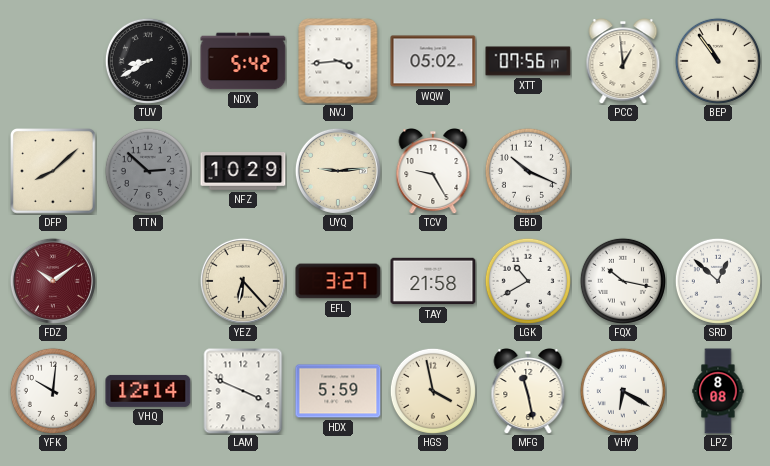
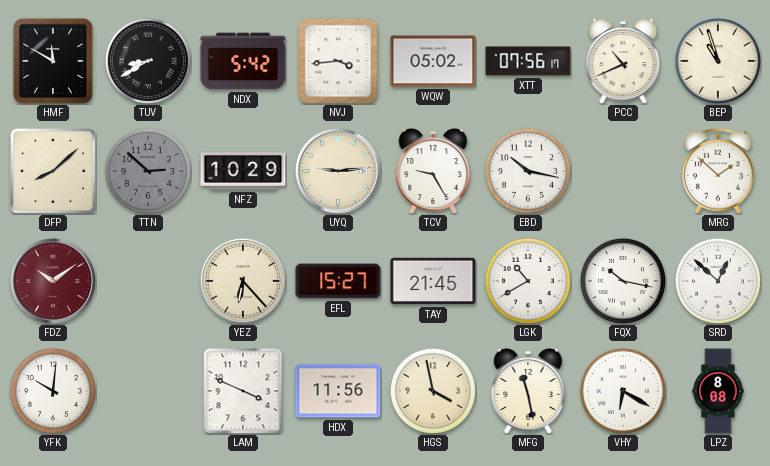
HMF: none -> 11:50 (53, 61)
PCC: 12:59 -> 10:41 (623, 62)
BEP: 10:54 -> 10:57 (718, 61)
EBD: 10:19 -> 10:17 (528, 171)
MRG: none -> 1:52 (718, 171)
EFL: 3:27 -> 15:27 (338, 281)
TAY: 21:58 -> 21:45 (433, 281)
VHQ: 12:14 -> none (148, 391)
HDX: 5:59 -> 11:56 (338, 391)
